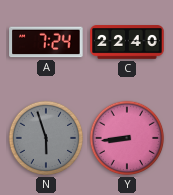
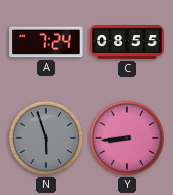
C: 22:40 -> 08:55 (127, 42)
